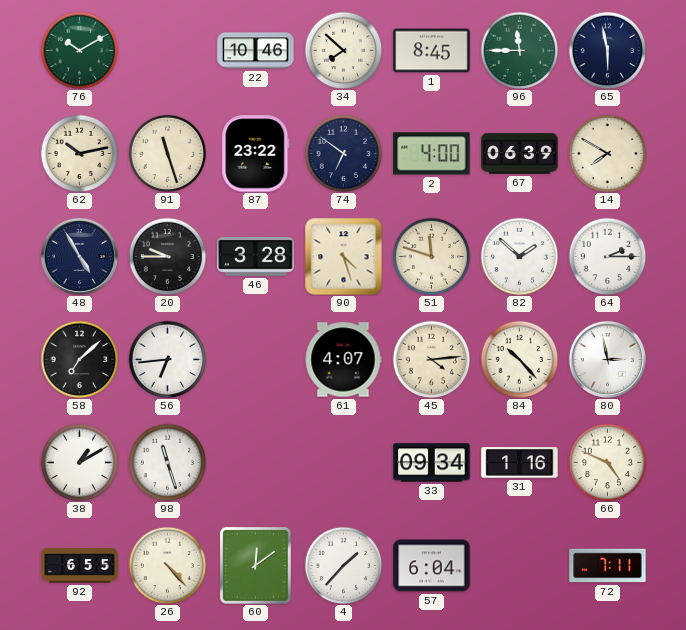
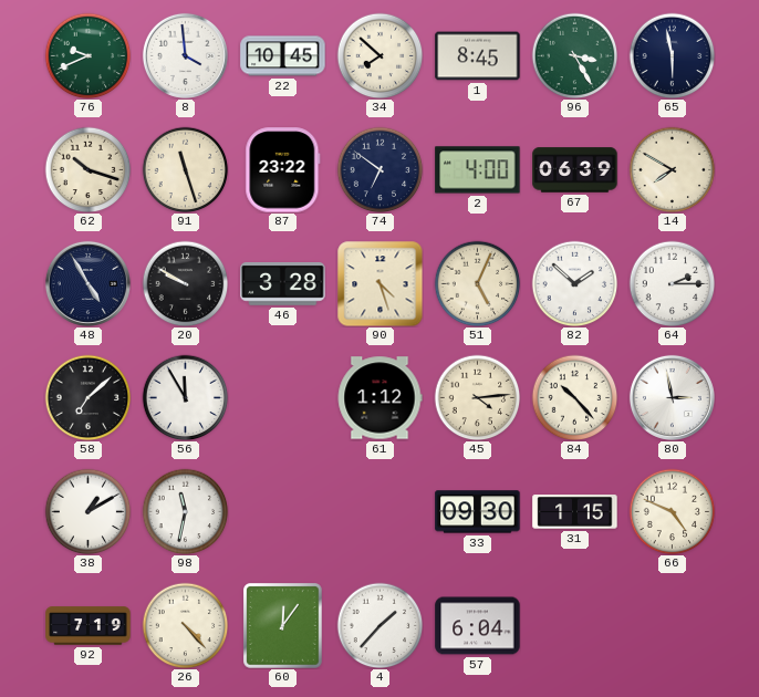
76: 10:10 -> 9:41 (87, 55)
8: none -> 3:59 (185, 55)
22: 10:46 -> 10:45 (283, 56)
96: 11:45 -> 3:25 (574, 55)
62: 10:13 -> 10:18 (87, 169)
20: 9:45 -> 9:50 (185, 283)
51: 11:48 -> 5:04 (477, 283)
56: 6:44 -> 11:55 (185, 397)
61: 4:07 -> 1:12 (379, 398)
98: 11:27 -> 11:32 (185, 511)
33: 09:34 -> 09:30 (478, 512)
31: 1:16 -> 1:15 (575, 512)
92: 6:55 -> 7:19 (89, 626)
60: 12:09 -> 12:06 (283, 626)
72: 7:11 -> none (608, 566)
